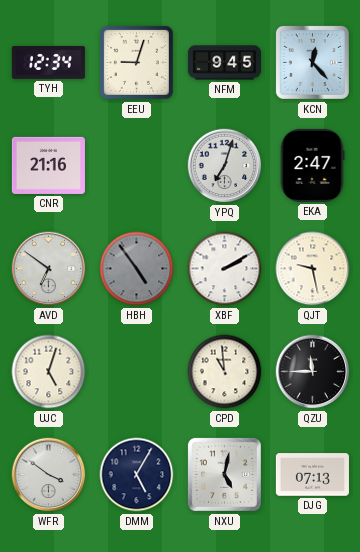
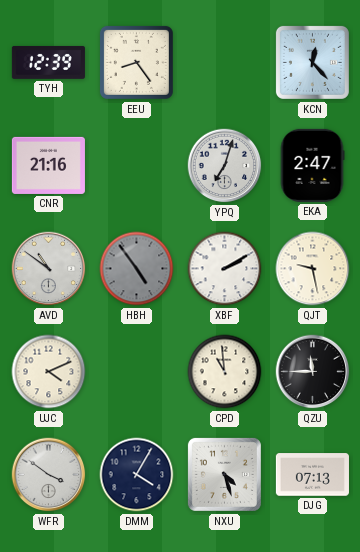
TYH: 12:34 -> 12:39 (48, 62)
EEU: 9:03 -> 8:24 (136, 62)
NFM: 9:45 -> none (224, 63)
AVD: 6:51 -> 10:51 (49, 269)
UJC: 5:03 -> 4:11 (49, 372)
DMM: 5:05 -> 4:05 (137, 475)
NXU: 5:02 -> 4:27 (224, 474)
